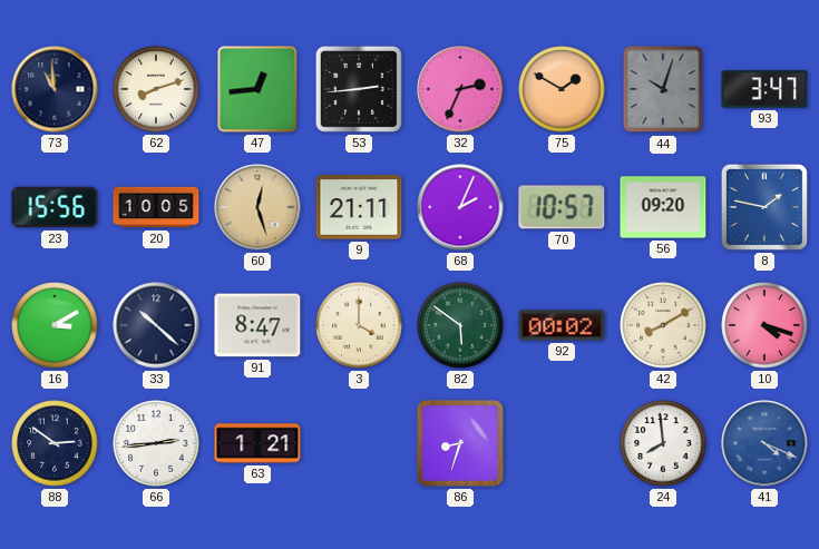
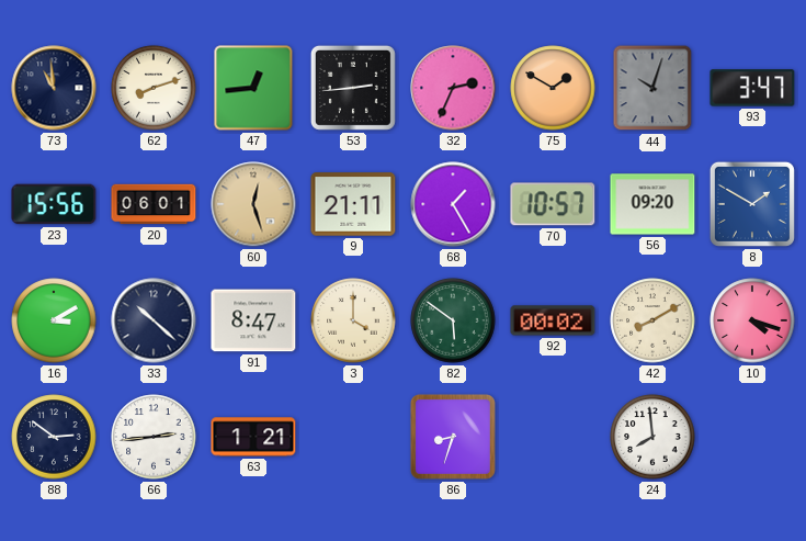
20: 10:05 -> 06:01 (154, 204)
68: 2:04 -> 1:25 (453, 204)
8: 1:47 -> 1:50 (752, 204)
41: 4:19 -> none (764, 443)
